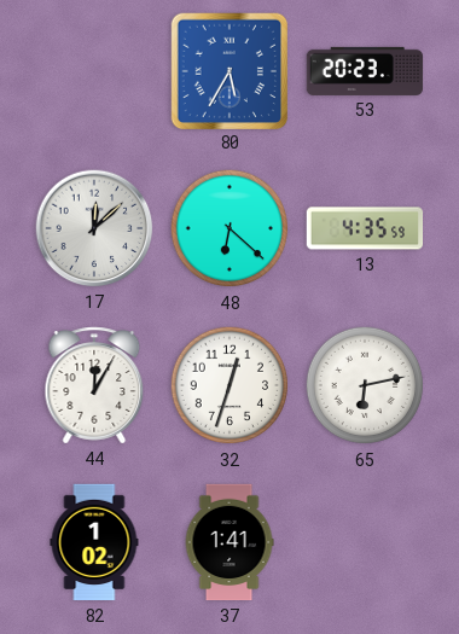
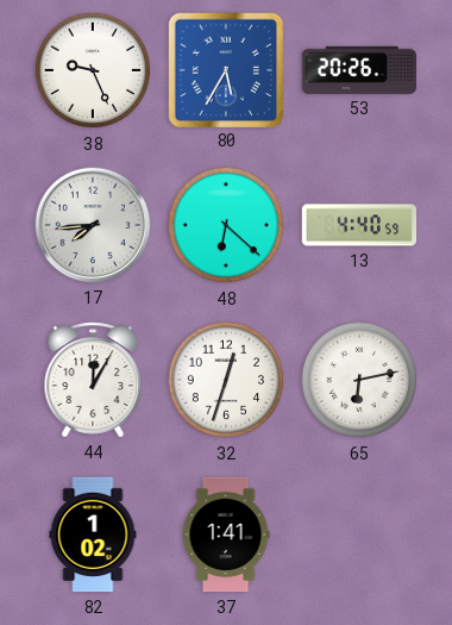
38: none -> 9:26 (92, 70)
53: 20:23 -> 20:26 (359, 70)
17: 12:08 -> 7:44 (93, 225)
13: 4:35 -> 4:40 (359, 225)
